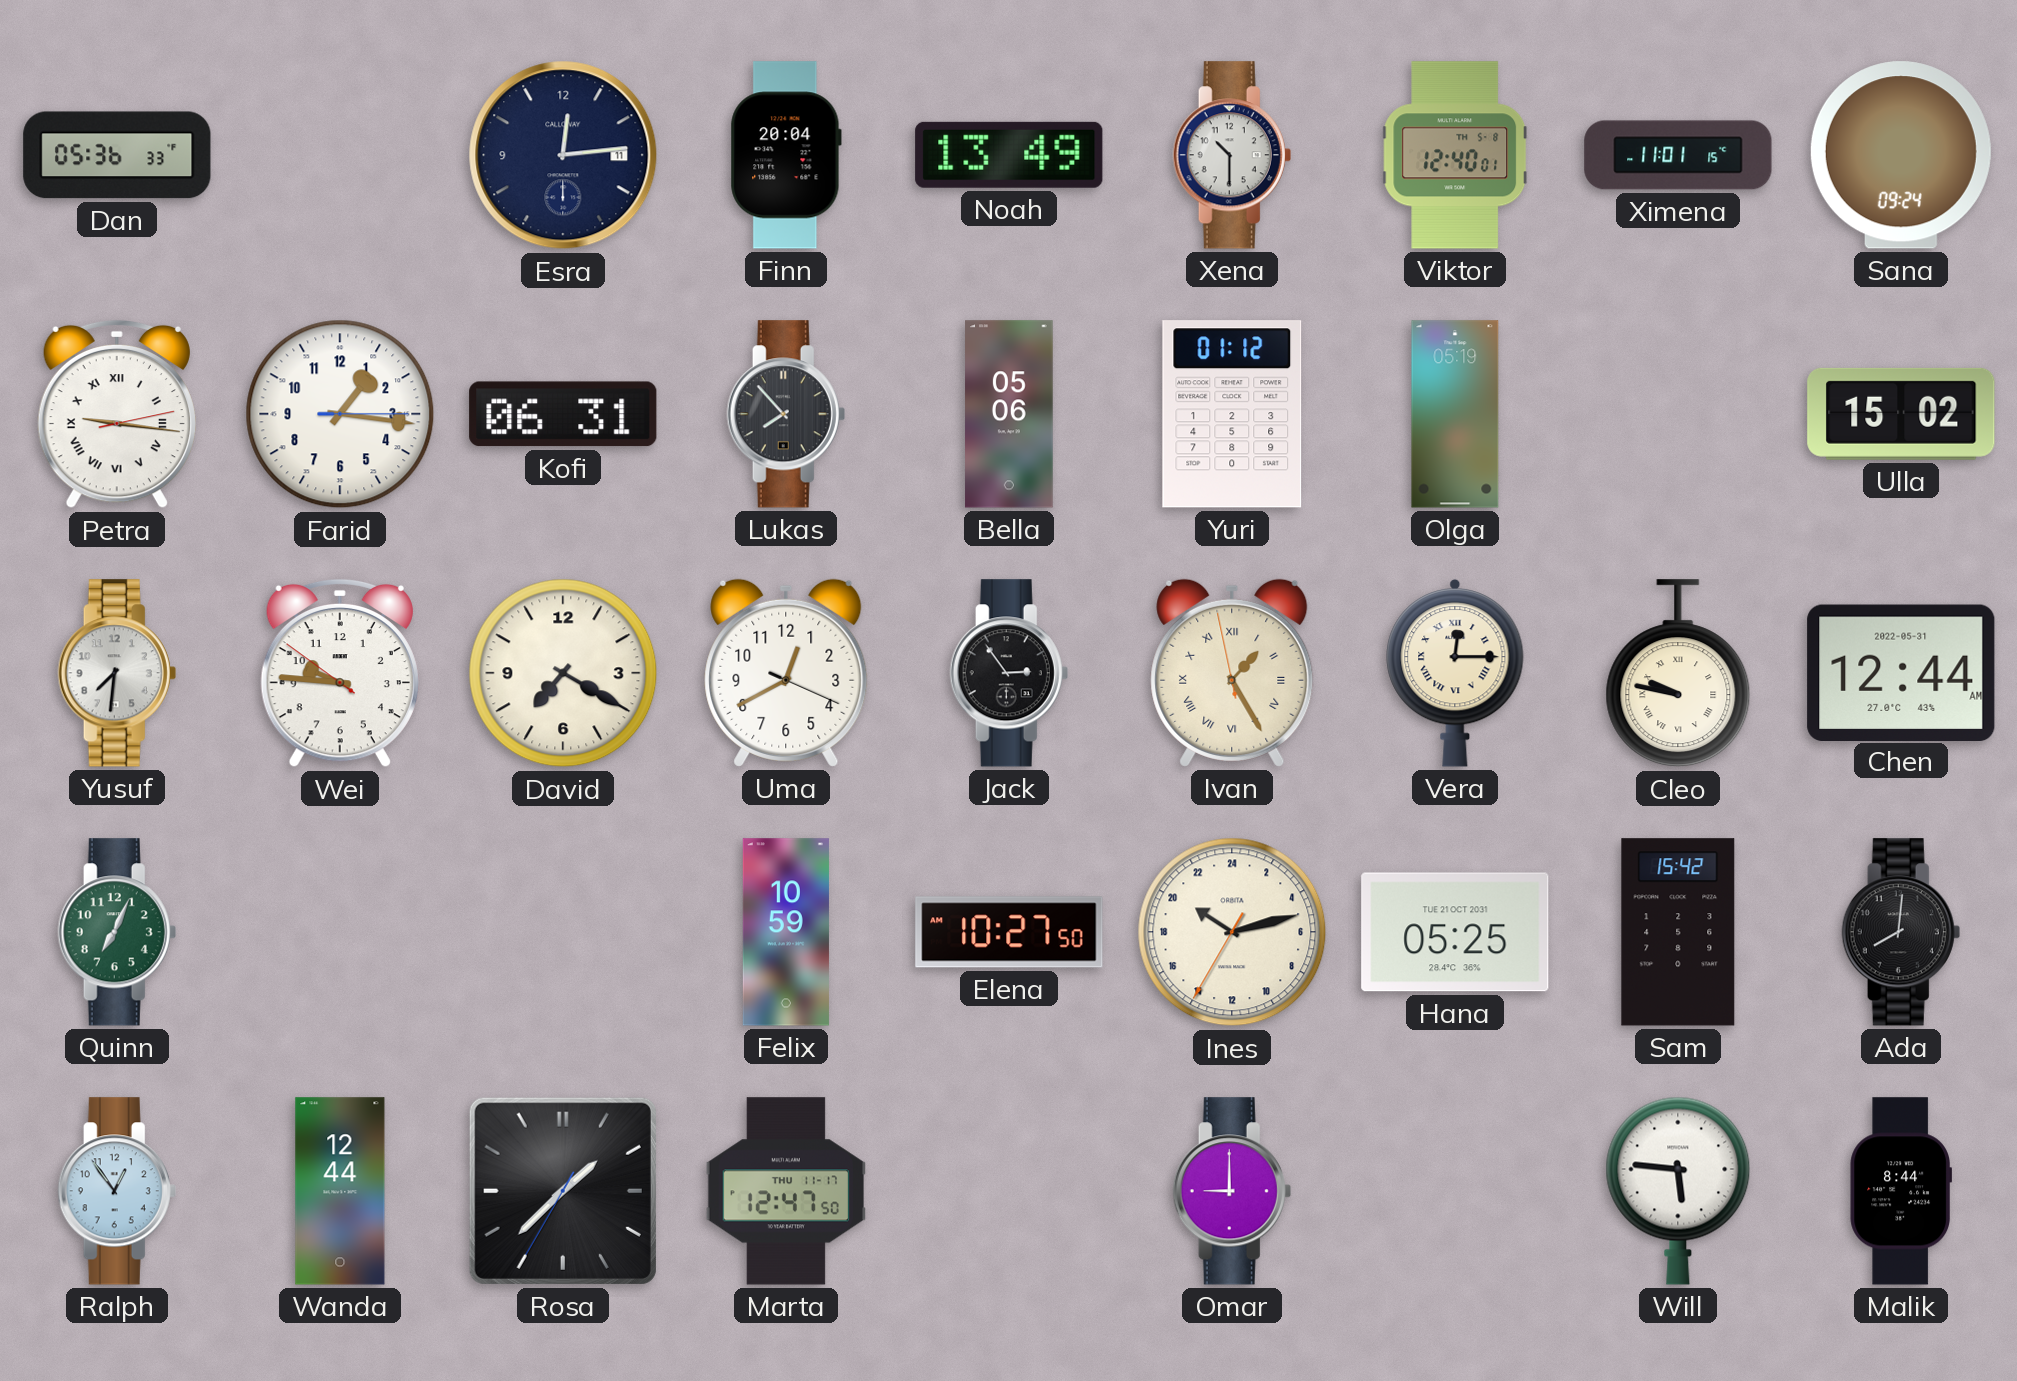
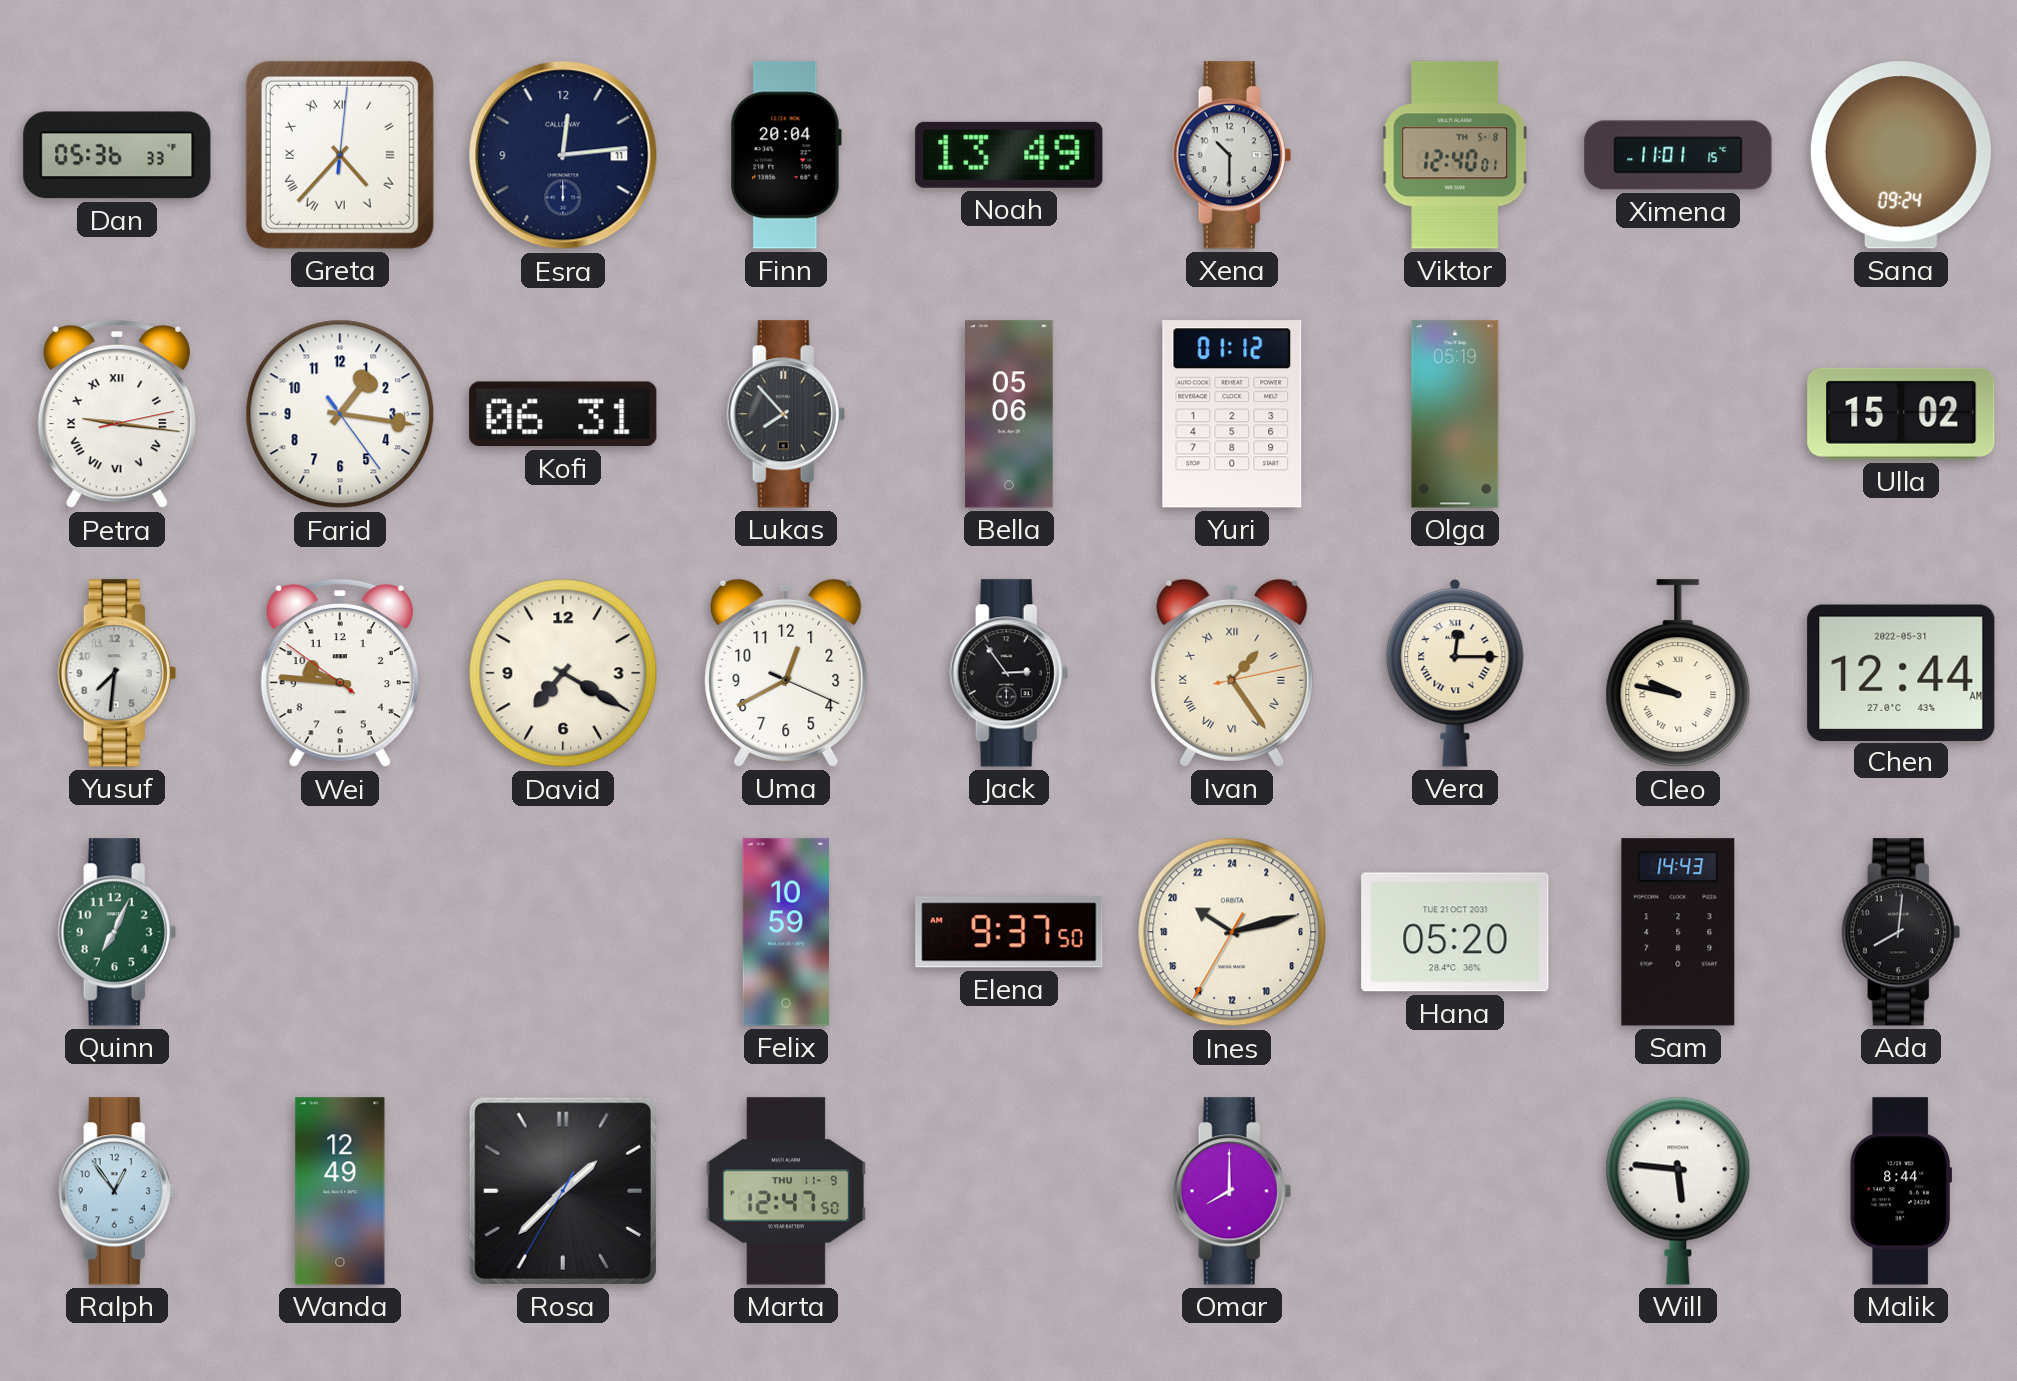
Greta: none -> 4:37 (340, 155)
Farid: 1:16:15 -> 1:16:24 (340, 414)
Ivan: 1:24:58 -> 1:24:13 (1232, 673)
Elena: 10:27 -> 9:37 (1009, 932)
Hana: 05:25 -> 05:20 (1455, 932)
Sam: 15:42 -> 14:43 (1678, 932)
Wanda: 12:44 -> 12:49 (340, 1191)
Marta date: THU 11-17 -> THU 11-9 (785, 1191)
Omar: 9:00 -> 8:00 (1232, 1191)
